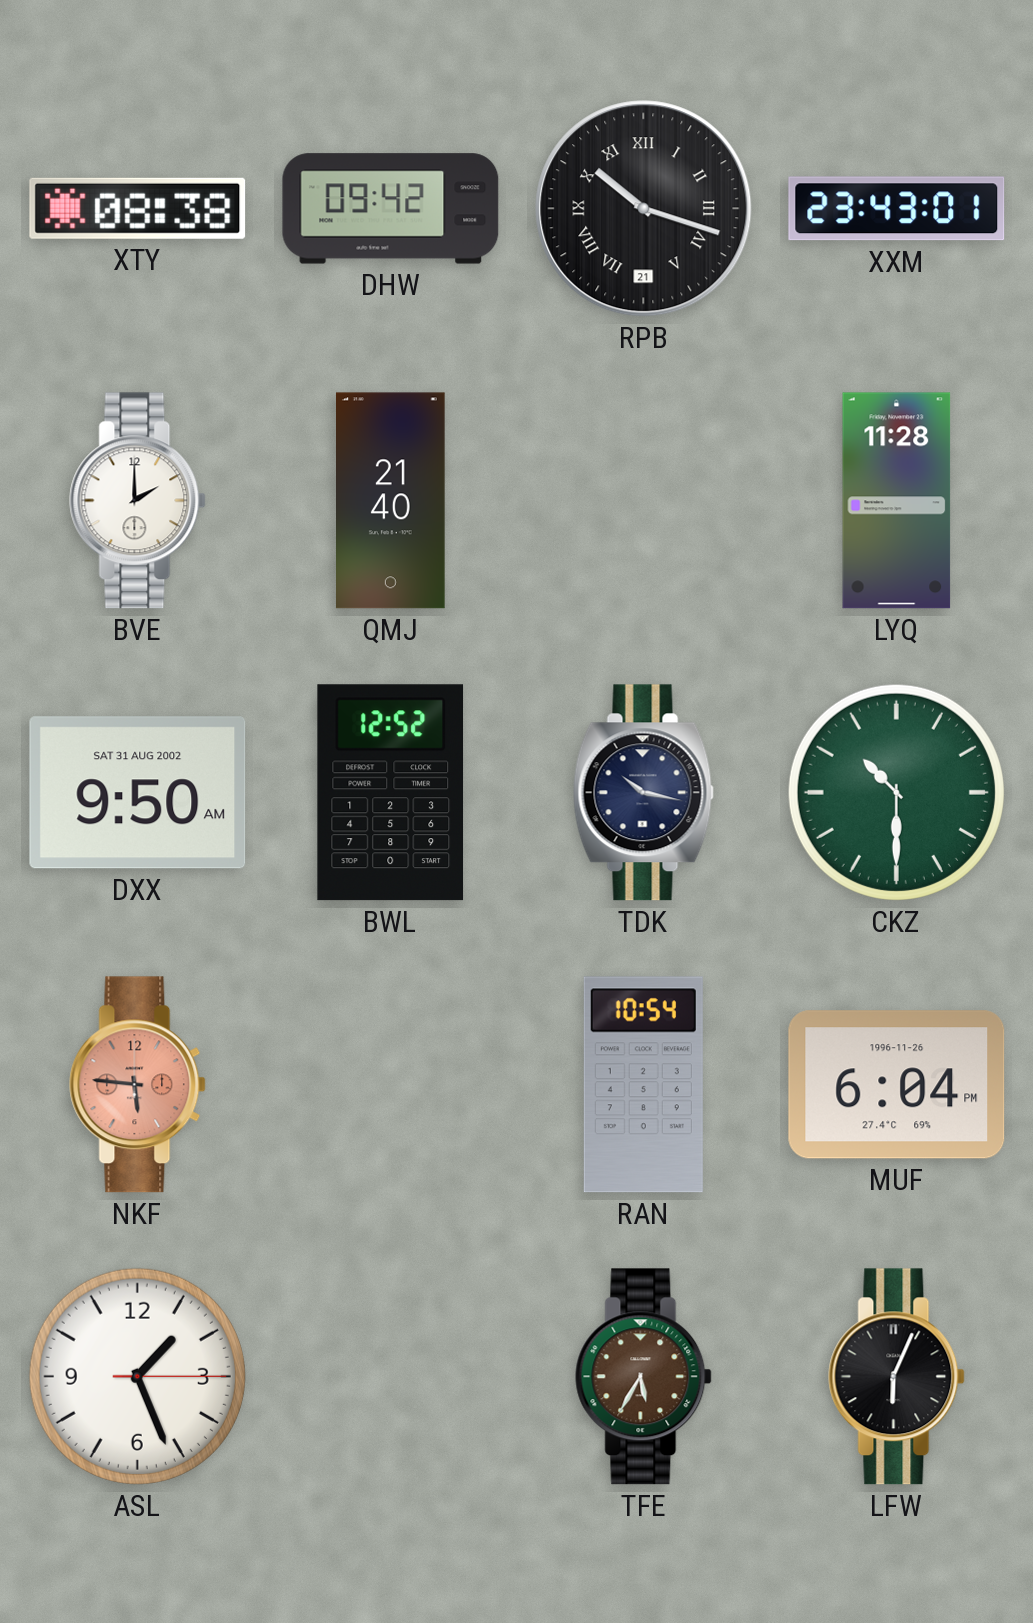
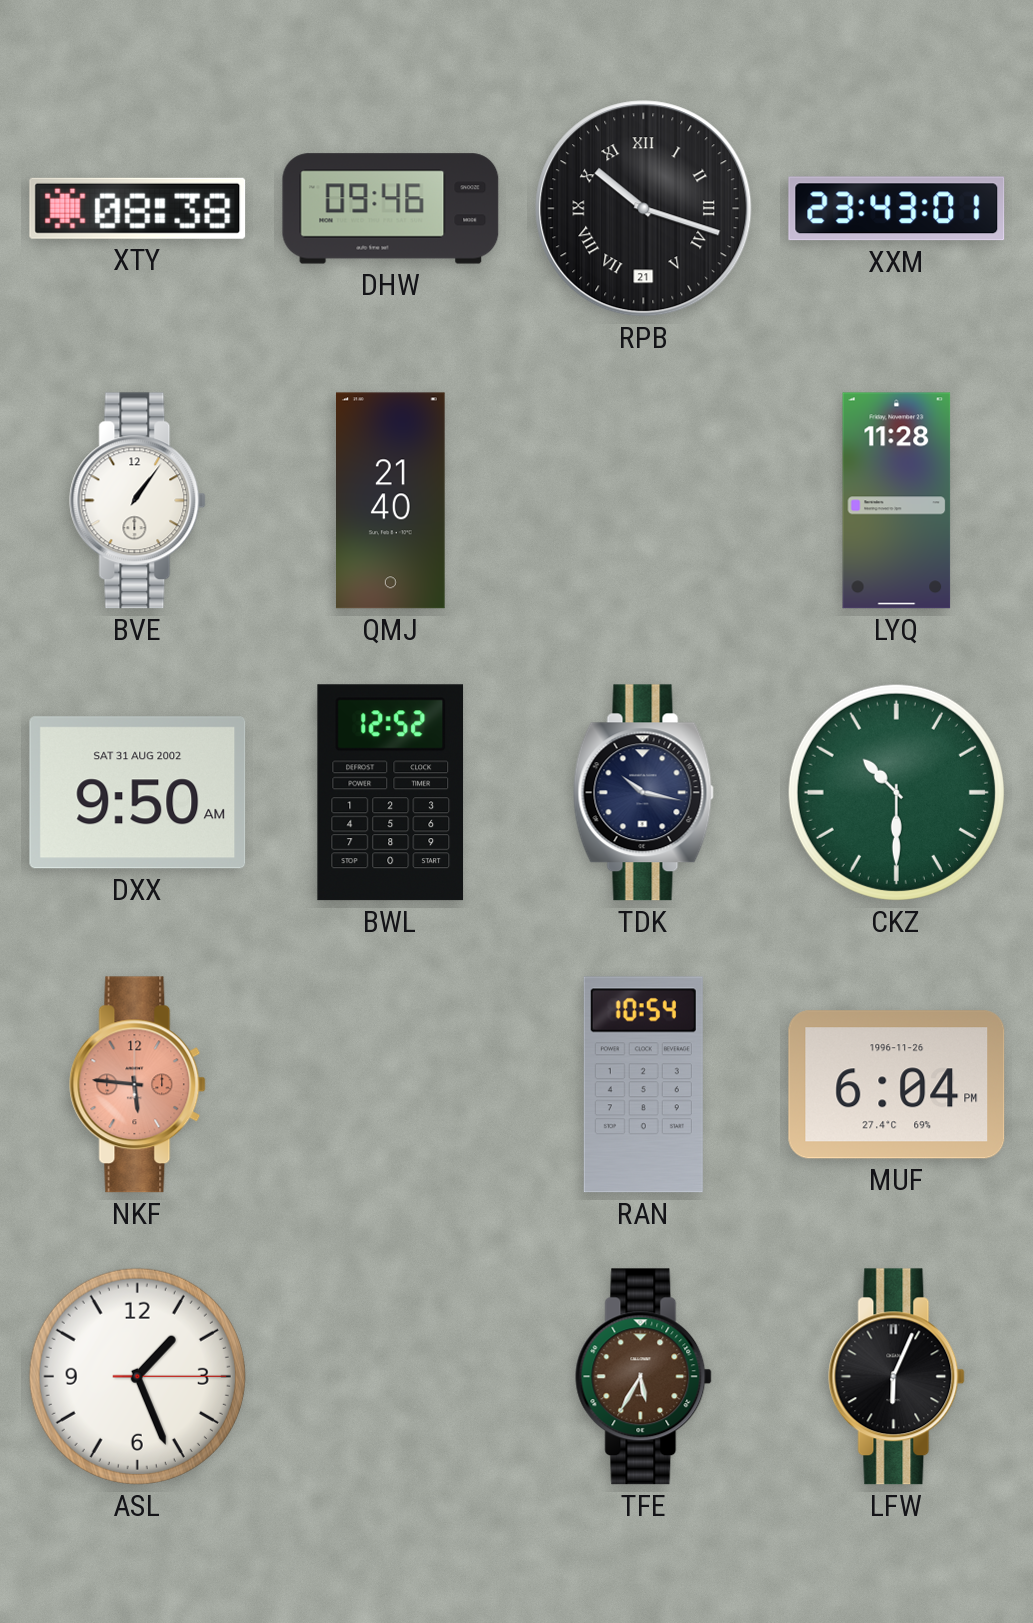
DHW: 09:42 -> 09:46 (391, 209)
BVE: 2:00 -> 1:06 (138, 501)
